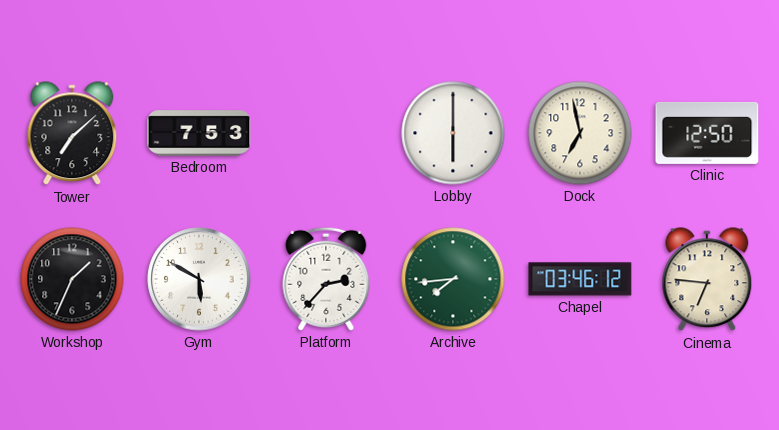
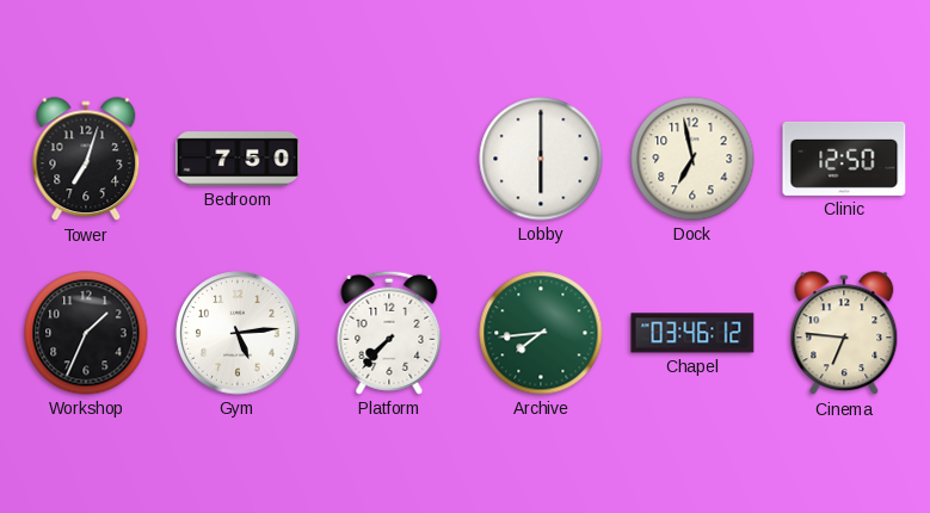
Tower: 7:08 -> 7:03 (86, 160)
Bedroom: 7:53 -> 7:50 (238, 159)
Gym: 5:50 -> 5:14 (238, 333)
Platform: 2:37 -> 7:37 (389, 333)
